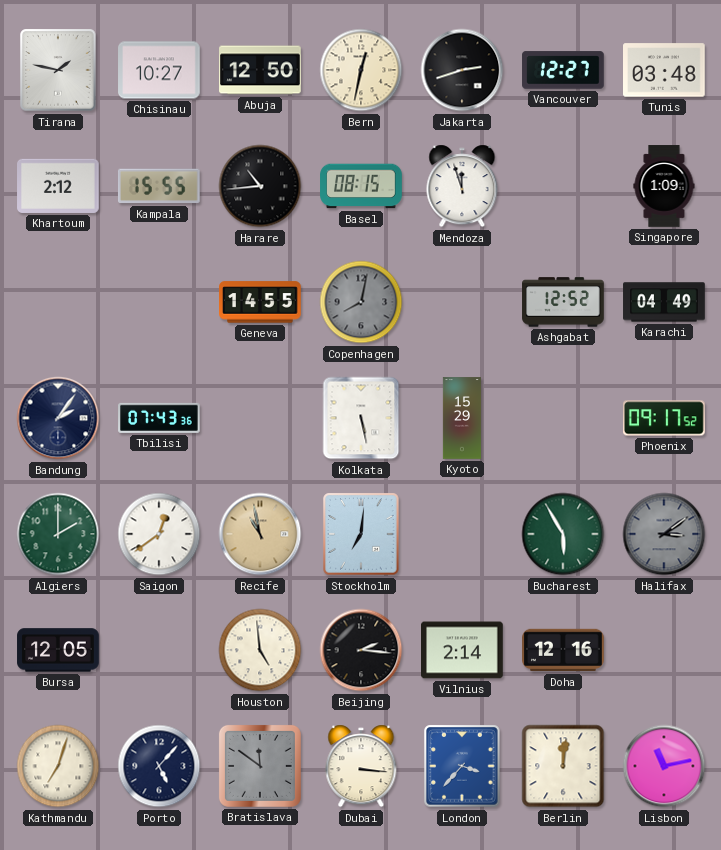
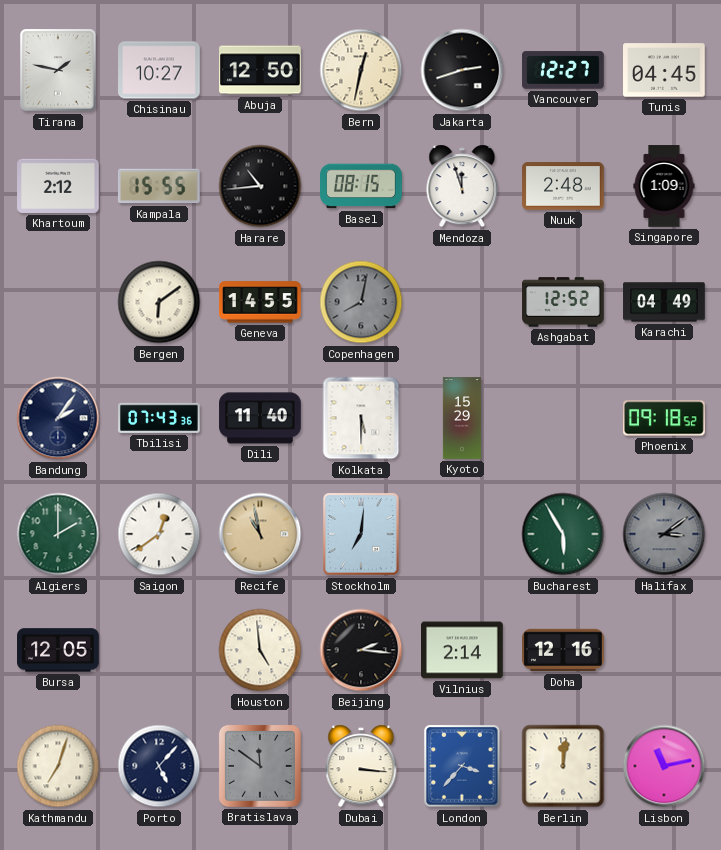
Tunis: 03:48 -> 04:45 (664, 70)
Nuuk: none -> 2:48 (564, 186)
Bergen: none -> 6:09 (159, 302)
Dili: none -> 11:40 (260, 418)
Kolkata: 5:28 -> 5:30 (361, 418)
Phoenix: 09:17 -> 09:18 (665, 418)
